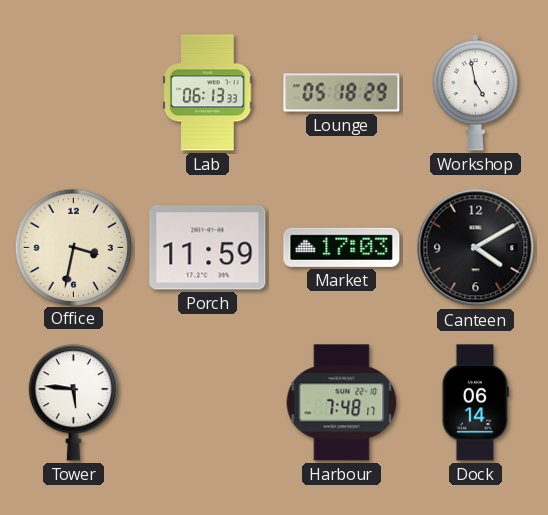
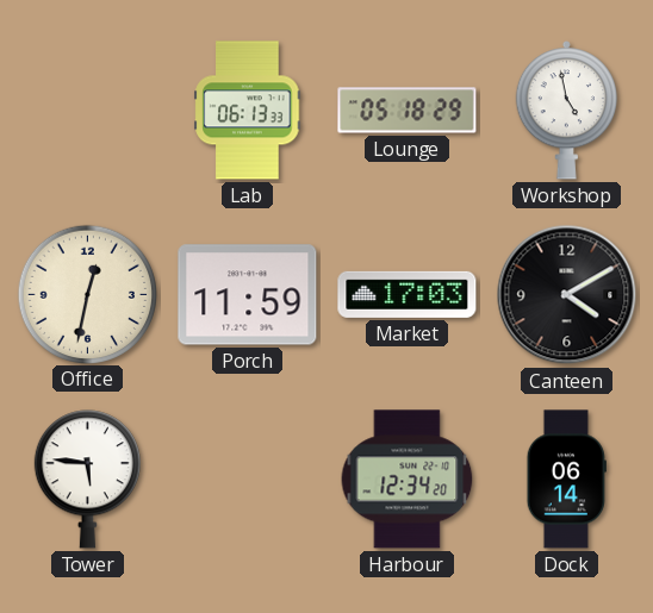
Office: 3:32 -> 12:32 (87, 294)
Harbour: 7:48 -> 12:34 (408, 480)
